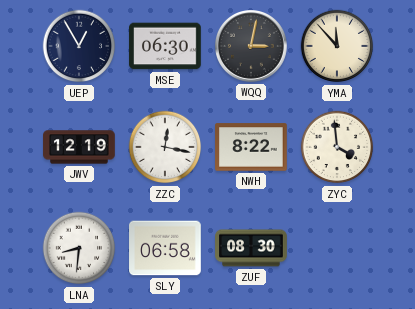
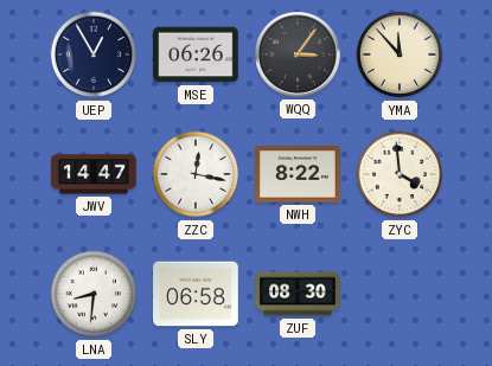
MSE: 06:30 -> 06:26 (196, 54)
WQQ: 3:02 -> 3:06 (299, 56)
JWV: 12:19 -> 14:47 (94, 174)
